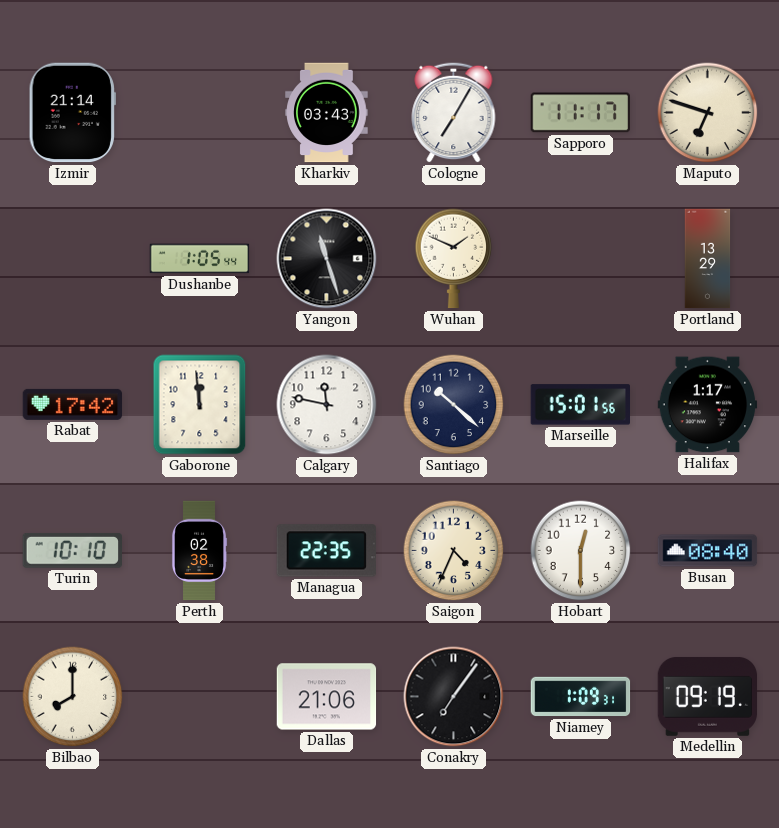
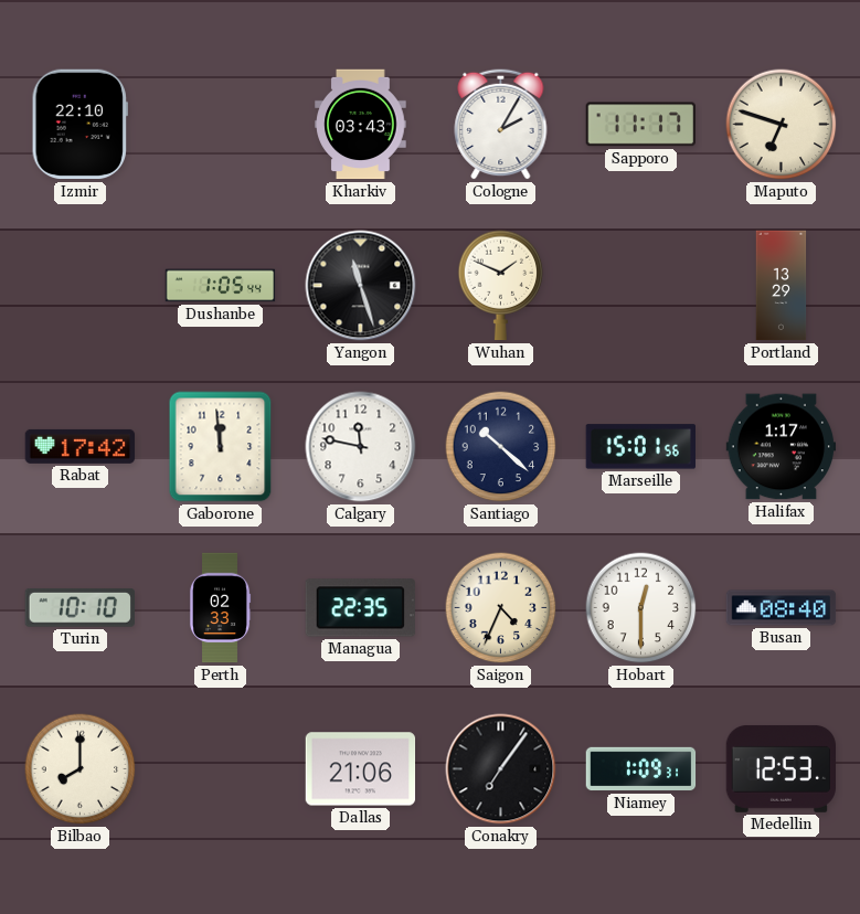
Izmir: 21:14 -> 22:10 (79, 125)
Cologne: 7:05 -> 2:05 (501, 124)
Perth: 02:38 -> 02:33 (220, 608)
Medellin: 09:19 -> 12:53 (782, 768)
